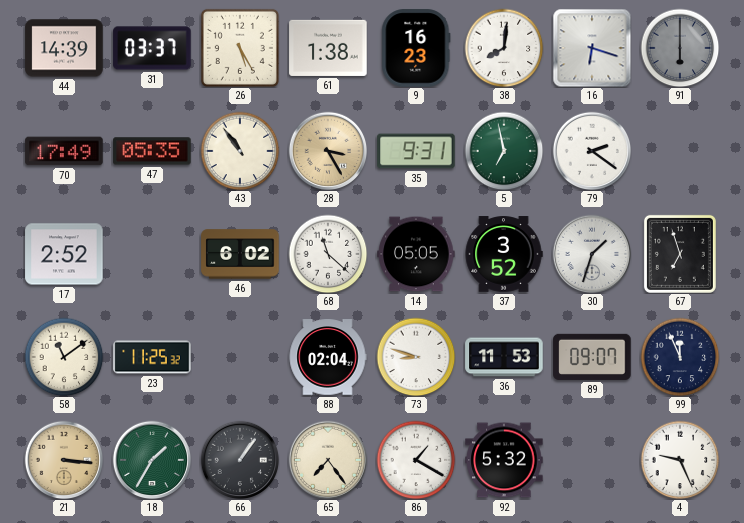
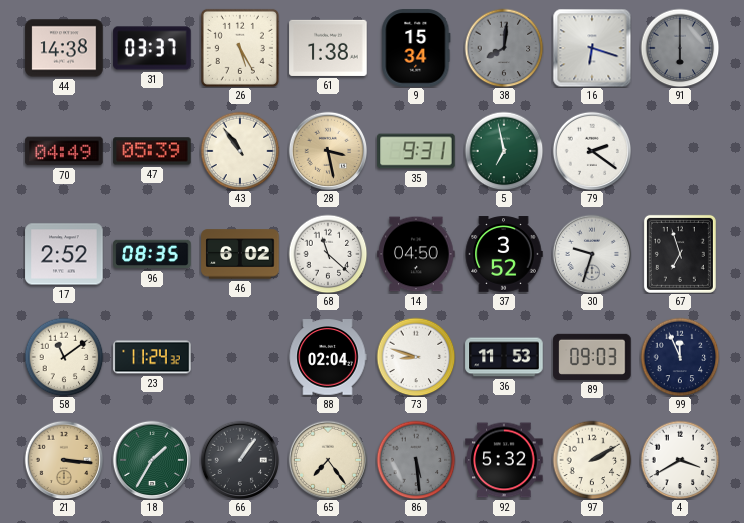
44: 14:39 -> 14:38 (64, 48)
9: 16:23 -> 15:34 (416, 48)
38 dial: white -> grey (504, 48)
70: 17:49 -> 04:49 (64, 151)
47: 05:35 -> 05:39 (152, 151)
28: 3:25 -> 3:28 (328, 151)
96: none -> 08:35 (152, 254)
14: 05:05 -> 04:50 (416, 254)
30: 1:33 -> 9:33 (592, 254)
23: 11:25 -> 11:24 (152, 357)
89: 09:07 -> 09:03 (592, 357)
86: 1:20 -> 5:29 (416, 460)
86 dial: white -> grey (416, 460)
97: none -> 2:10 (592, 460)
4: 9:26 -> 3:40 (680, 460)
